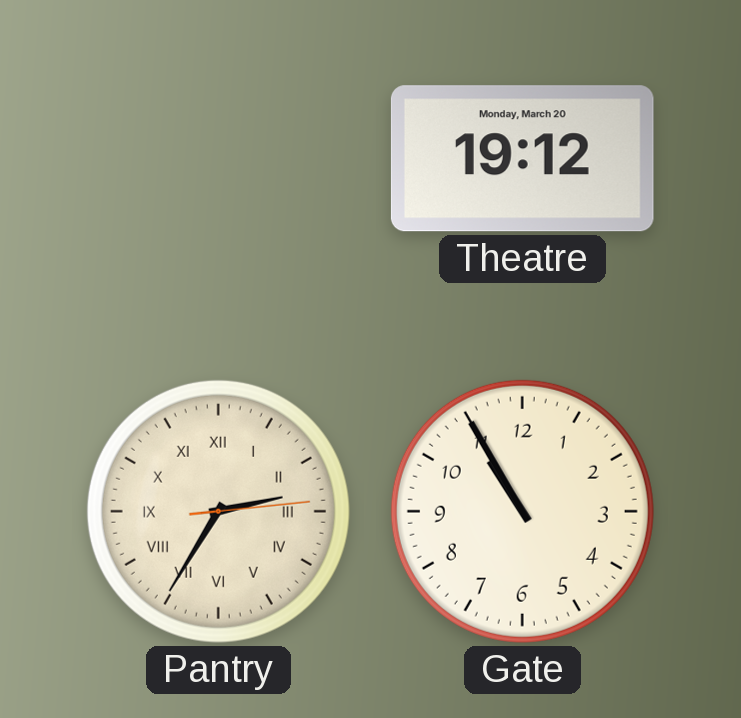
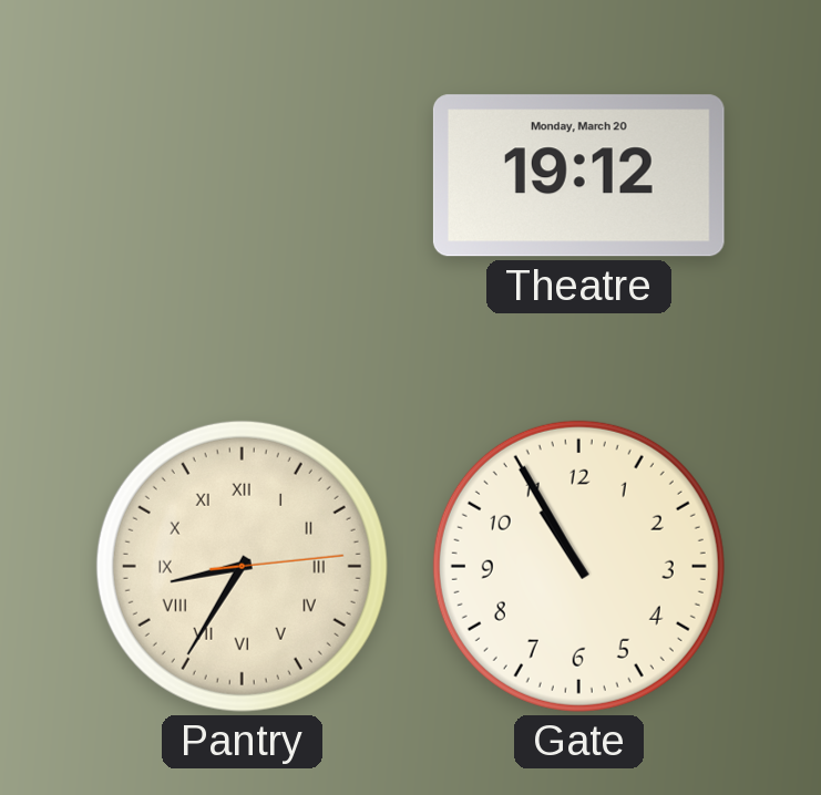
Pantry: 2:35 -> 8:35 (242, 566)
